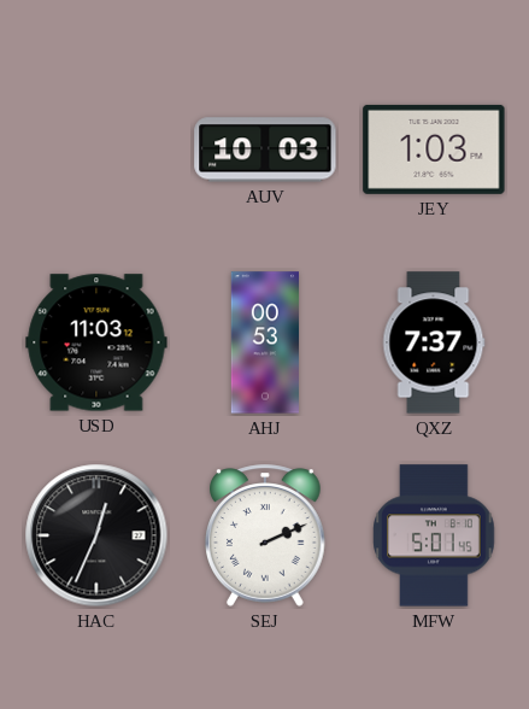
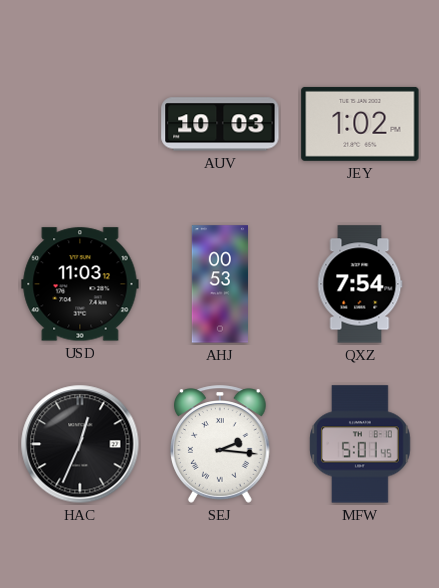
JEY: 1:03 -> 1:02 (360, 124)
QXZ: 7:37 -> 7:54 (360, 284)
SEJ: 2:11 -> 2:16 (221, 444)
